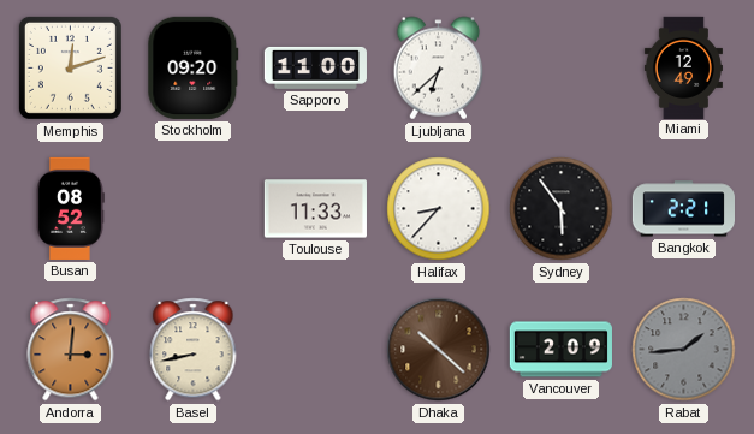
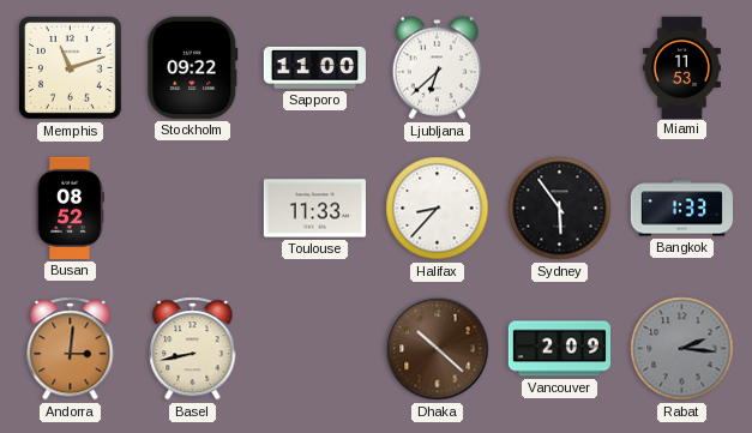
Memphis: 12:12 -> 11:12 (70, 67)
Stockholm: 09:20 -> 09:22 (193, 67)
Miami: 12:49 -> 11:53 (681, 67)
Bangkok: 2:21 -> 1:33 (681, 209)
Rabat: 1:44 -> 2:16 (682, 349)
